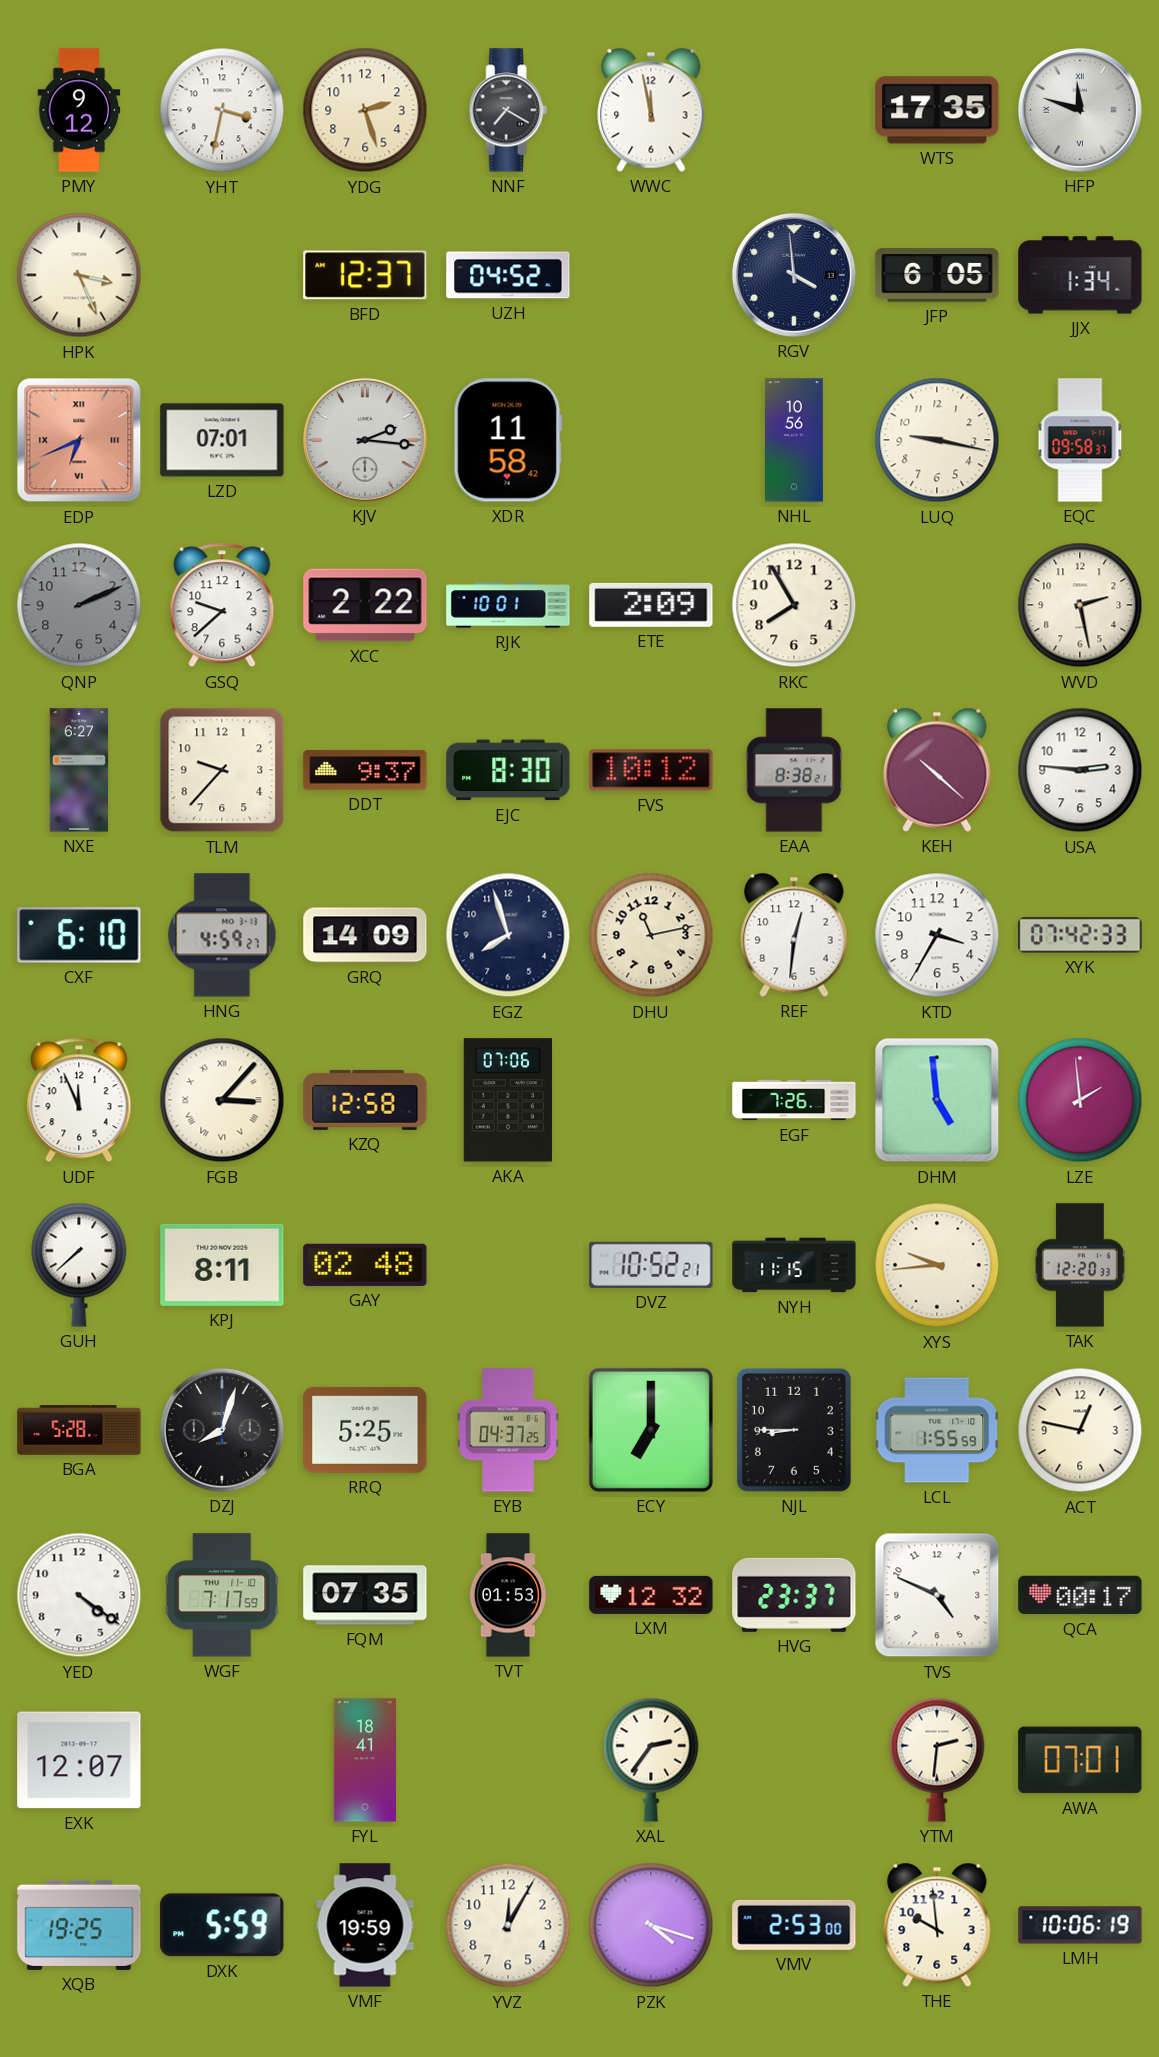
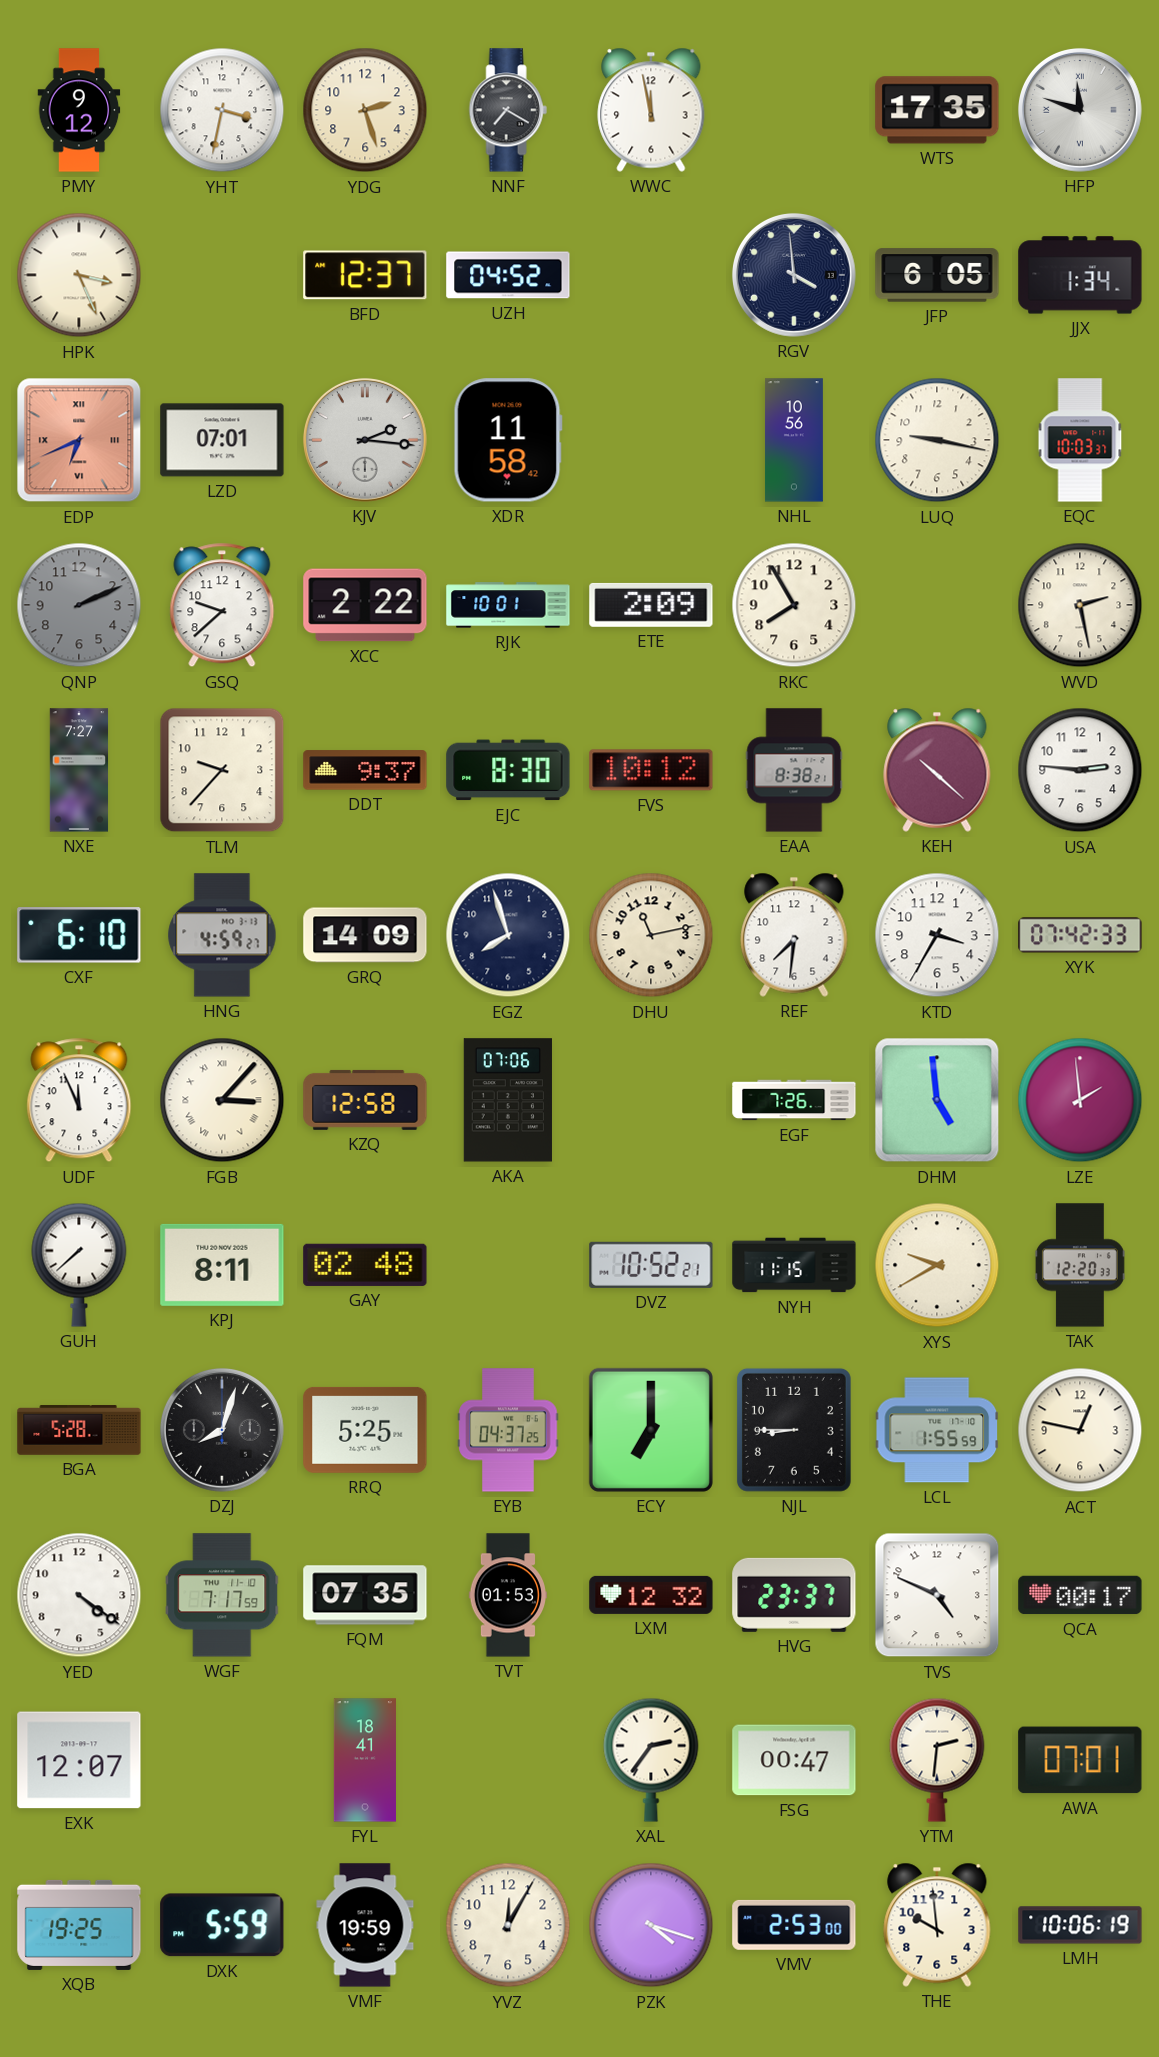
EQC: 09:58 -> 10:03 (1080, 440)
NXE: 6:27 -> 7:27 (79, 770)
REF: 12:31 -> 7:31 (794, 935)
XYS: 9:44 -> 9:40 (937, 1265)
FSG: none -> 00:47 (794, 1760)
